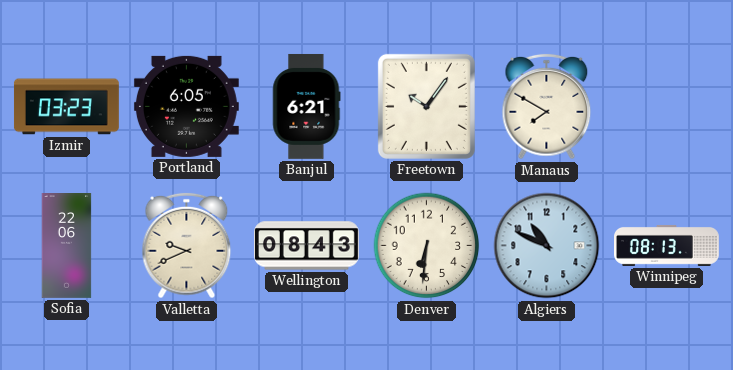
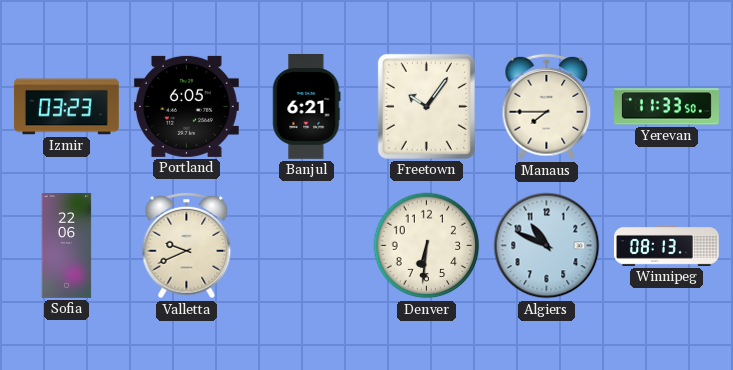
Manaus: 7:50 -> 7:45 (547, 107)
Yerevan: none -> 11:33 (667, 107)
Wellington: 08:43 -> none (307, 246)
